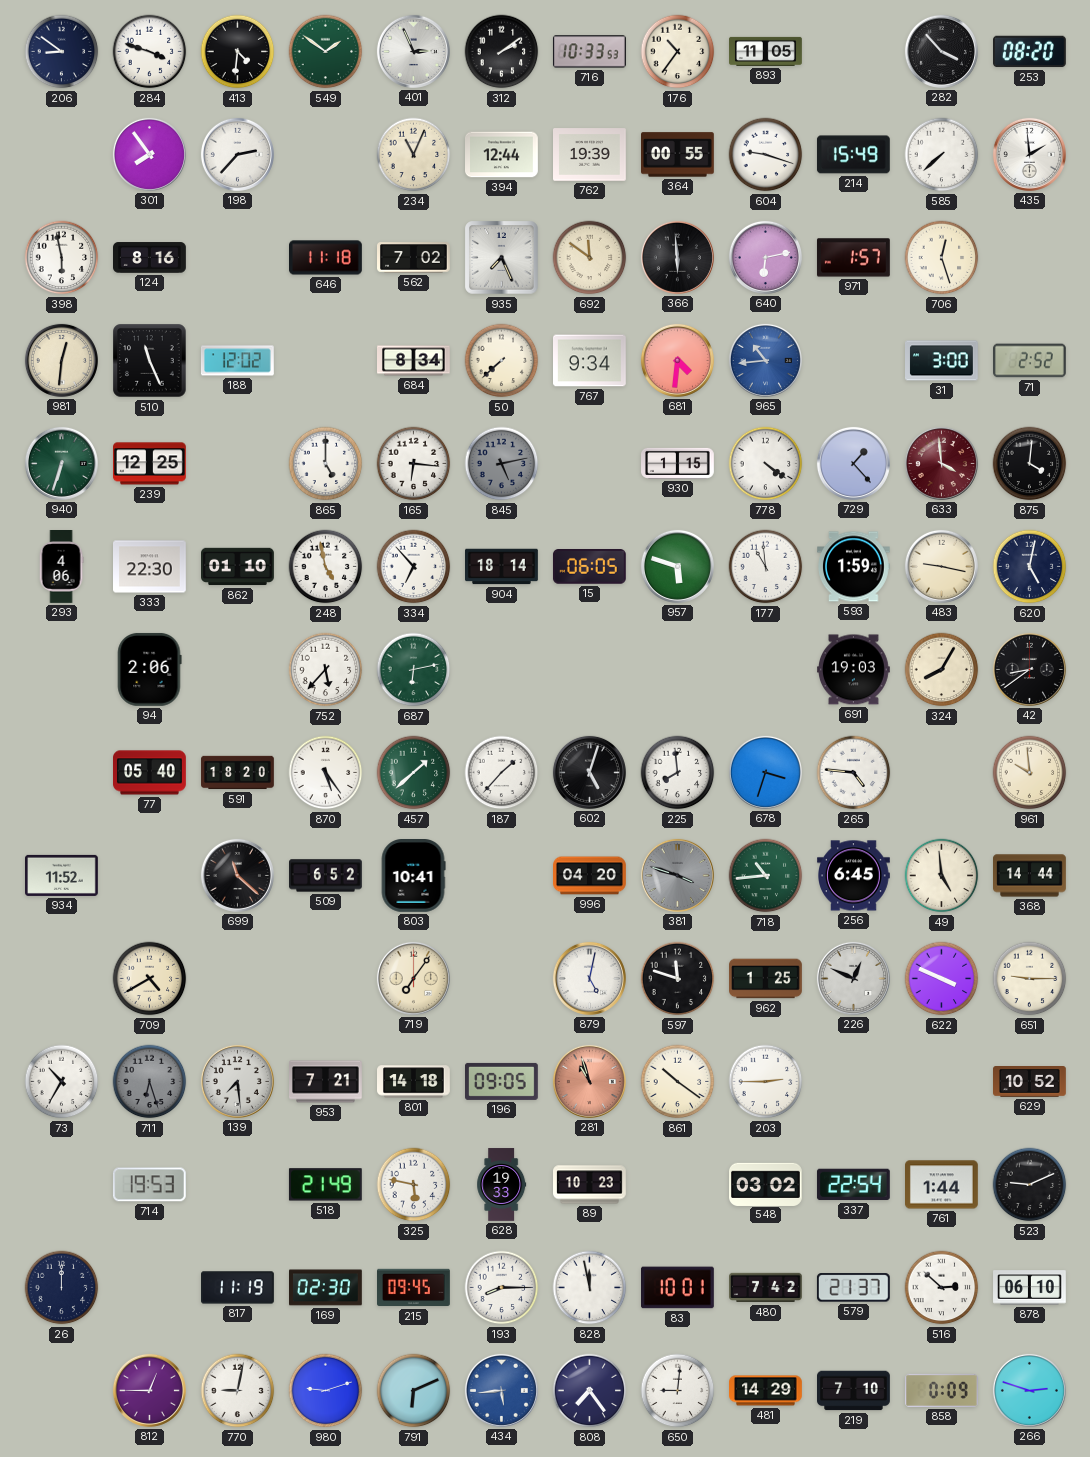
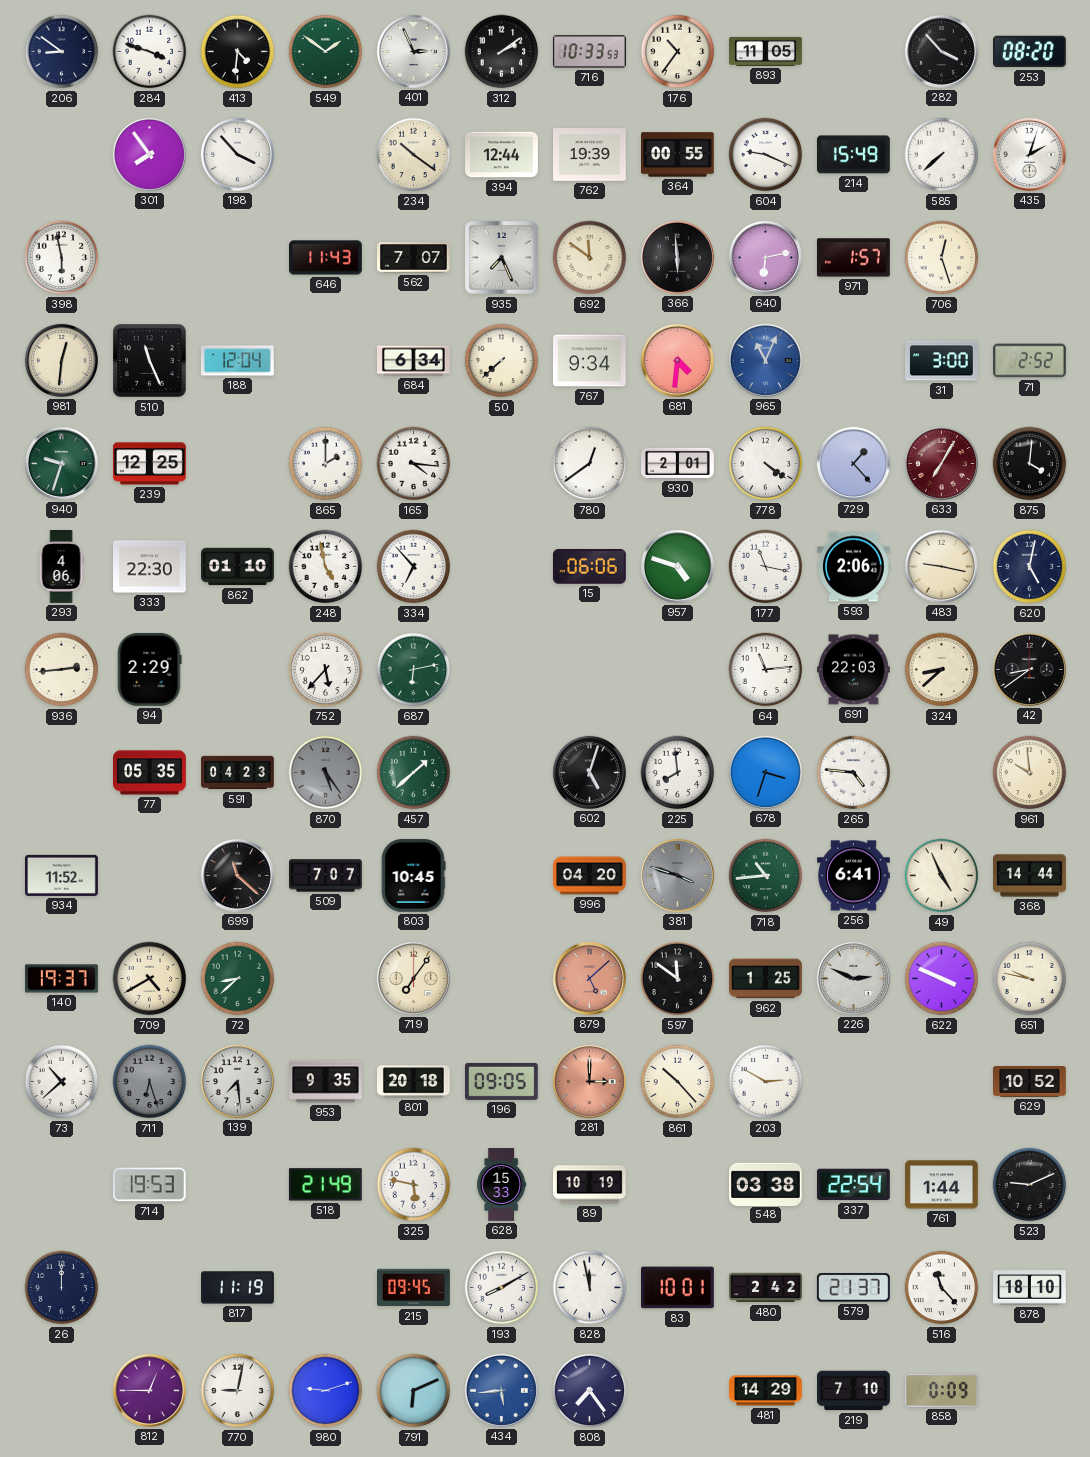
198: 2:37 -> 3:53 (237, 154)
234: 11:04 -> 10:21 (414, 155)
604: 9:18 -> 9:19 (766, 155)
435: 1:59 -> 2:03 (1029, 154)
124: 8:16 -> none (150, 258)
646: 11:18 -> 11:43 (326, 258)
562: 7:02 -> 7:07 (414, 258)
188: 12:02 -> 12:04 (238, 361)
684: 8:34 -> 6:34 (414, 361)
965: 10:44 -> 11:04 (765, 360)
940: 6:33 -> 9:33 (61, 463)
865: 5:00 -> 2:00 (326, 464)
165: 6:16 -> 4:16 (414, 464)
845: 5:13 -> none (502, 464)
780: none -> 12:39 (590, 464)
930: 1:15 -> 2:01 (678, 463)
633: 3:59 -> 7:05 (941, 463)
904: 18:14 -> none (502, 567)
15: 06:05 -> 06:06 (589, 567)
957: 5:48 -> 4:48 (677, 566)
177: 10:59 -> 11:17 (766, 567)
593: 1:59 -> 2:06 (854, 567)
936: none -> 2:44 (62, 670)
94: 2:06 -> 2:29 (150, 669)
64: none -> 11:14 (766, 670)
691: 19:03 -> 22:03 (854, 670)
324: 8:05 -> 8:38 (942, 670)
77: 05:40 -> 05:35 (150, 773)
591: 18:20 -> 04:23 (238, 773)
870 dial: white -> grey (326, 773)
187: 1:37 -> none (502, 773)
509: 6:52 -> 7:07 (326, 876)
803: 10:41 -> 10:45 (413, 876)
256: 6:45 -> 6:41 (854, 876)
49: 4:59 -> 4:56 (942, 876)
140: none -> 19:37 (62, 979)
72: none -> 8:38 (238, 979)
879: 5:02 -> 5:08 (589, 978)
879 dial: white -> salmon (589, 978)
597: 11:48 -> 11:51 (678, 979)
226: 12:49 -> 2:49 (853, 978)
651: 9:15 -> 9:47 (1030, 979)
73: 10:35 -> 10:38 (62, 1082)
953: 7:21 -> 9:35 (326, 1082)
801: 14:18 -> 20:18 (414, 1082)
281: 10:57 -> 3:00 (589, 1081)
861: 10:21 -> 10:23 (678, 1082)
203: 2:45 -> 2:50 (766, 1082)
628: 19:33 -> 15:33 (502, 1185)
89: 10:23 -> 10:19 (590, 1185)
548: 03:02 -> 03:38 (766, 1184)
169: 02:30 -> none (326, 1288)
193: 8:15 -> 8:10 (502, 1288)
480: 7:42 -> 2:42 (766, 1288)
516: 2:52 -> 11:23 (942, 1288)
878: 06:10 -> 18:10 (1030, 1288)
650: 9:01 -> none (678, 1391)
266: 2:48 -> none (1029, 1390)
